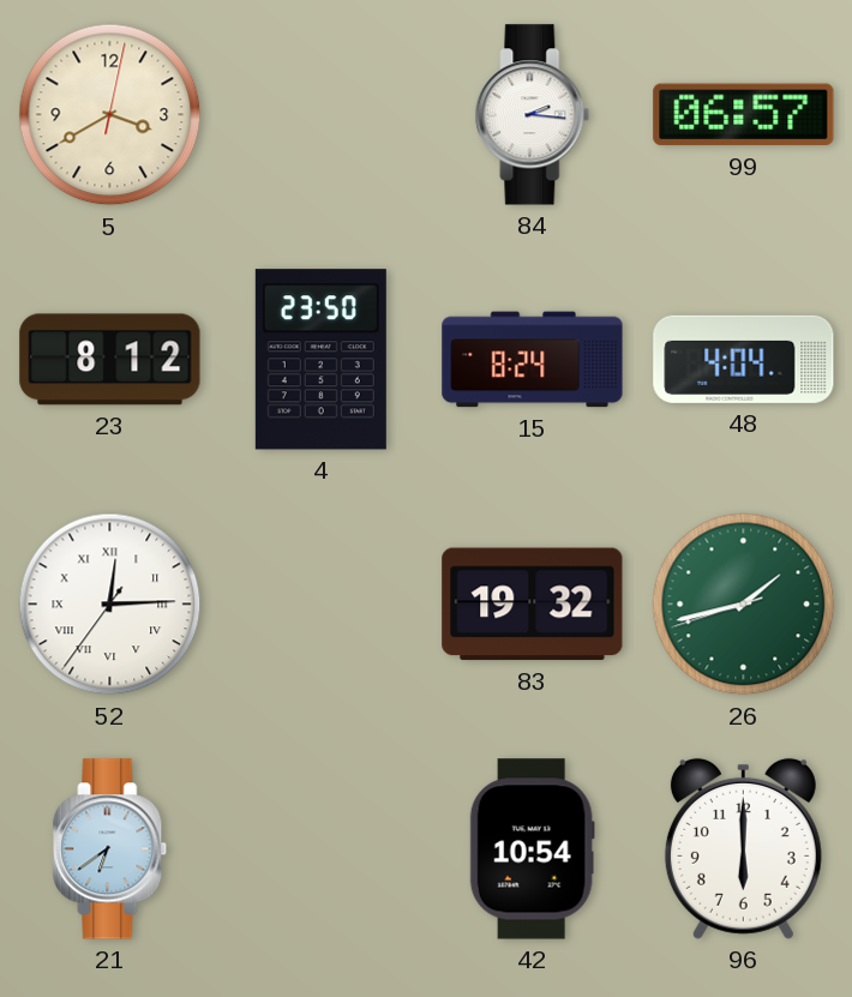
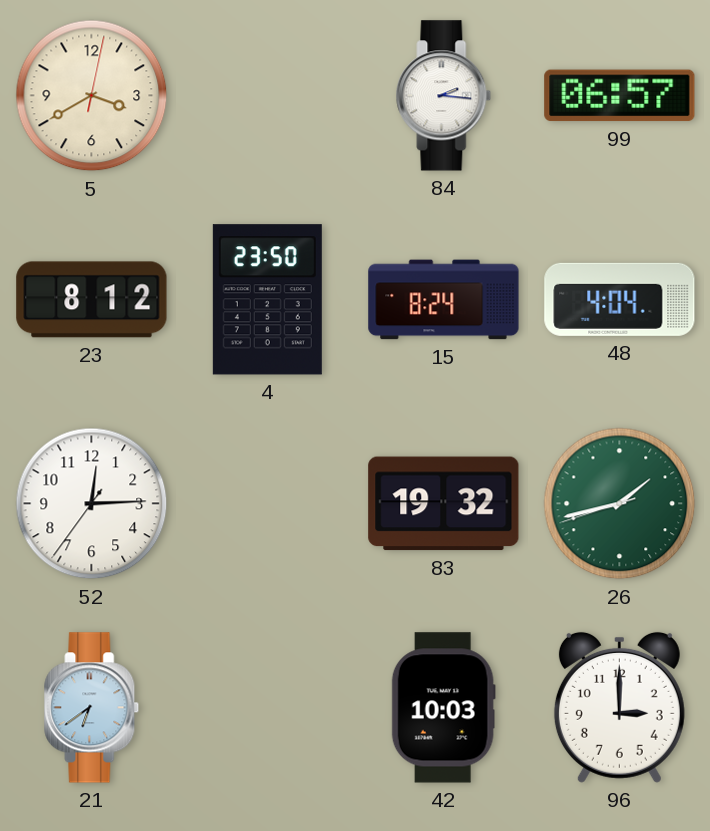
52 numerals: Roman -> Arabic (92, 504)
42: 10:54 -> 10:03 (443, 708)
96: 6:00 -> 3:00 (619, 707)
